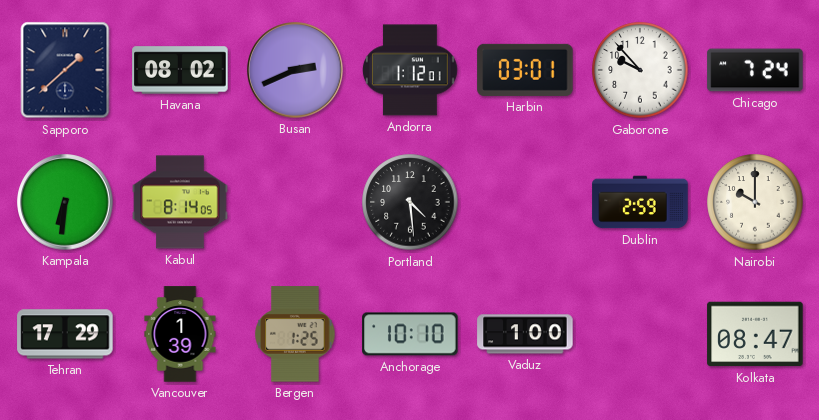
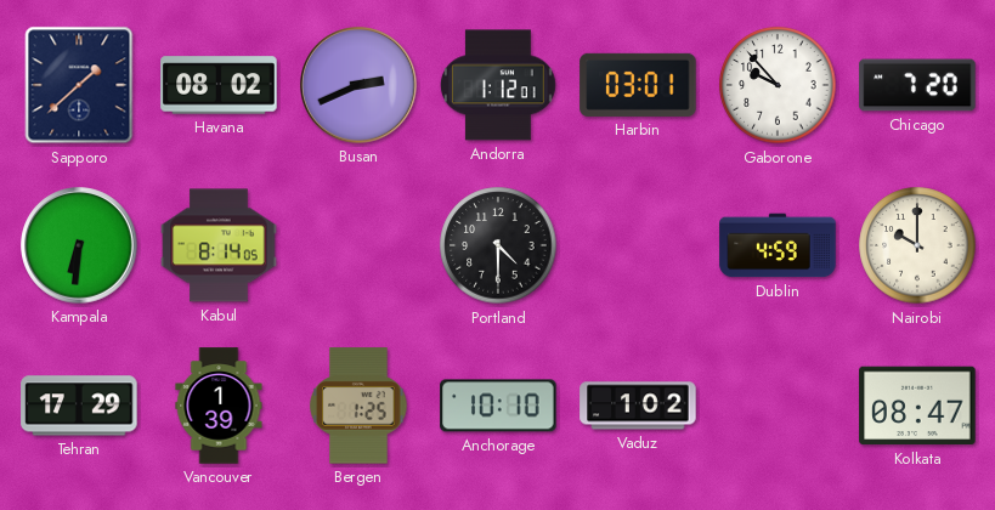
Chicago: 7:24 -> 7:20 (917, 85)
Portland: 4:29 -> 4:30 (498, 245)
Dublin: 2:59 -> 4:59 (778, 245)
Vaduz: 1:00 -> 1:02 (638, 406)
